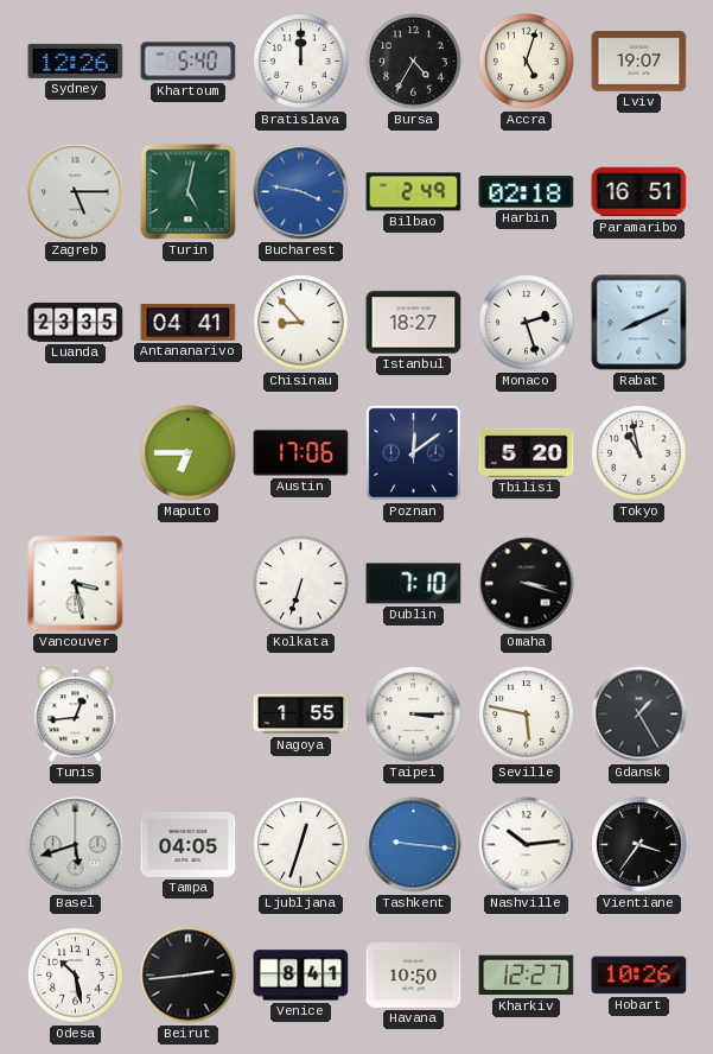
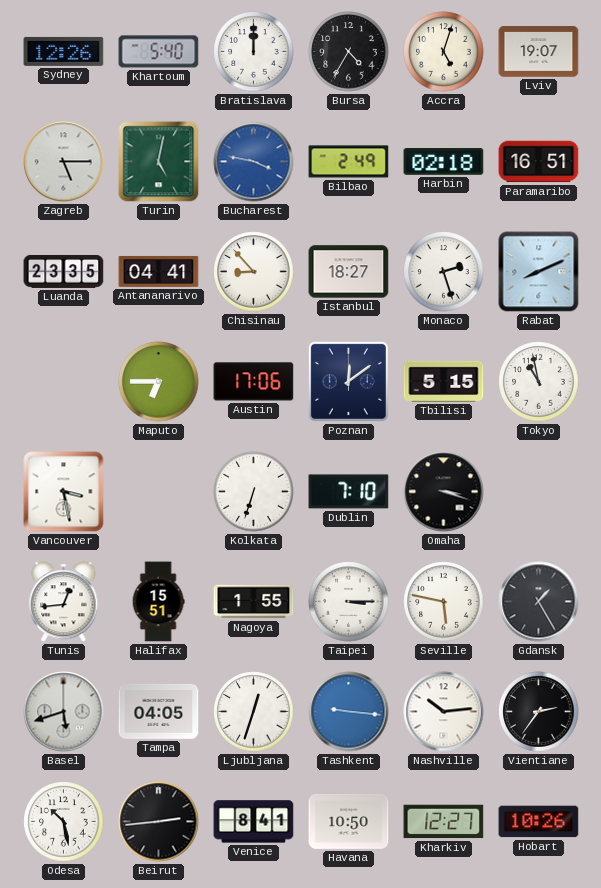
Tbilisi: 5:20 -> 5:15 (444, 381)
Halifax: none -> 15:51 (158, 602)
Vientiane: 3:36 -> 2:36 (539, 712)
